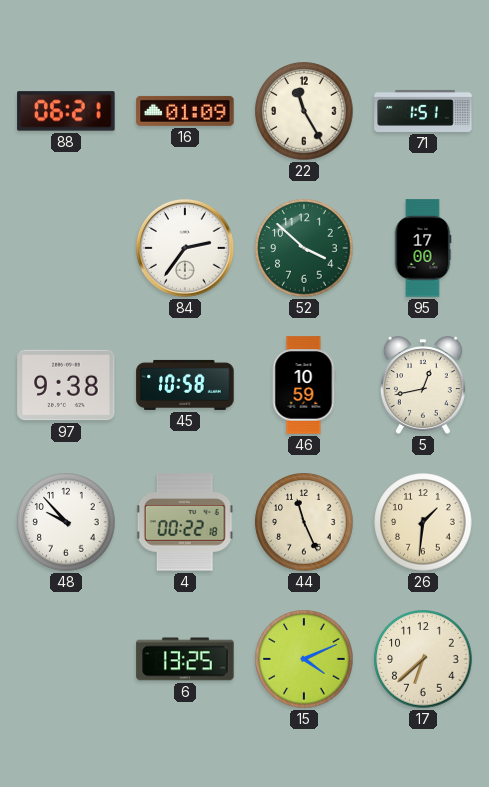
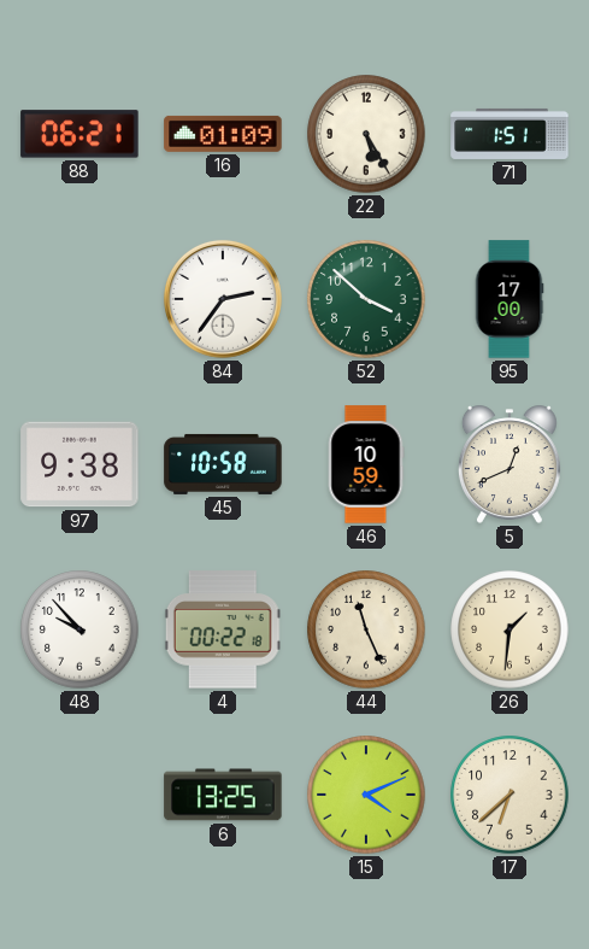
22: 11:25 -> 5:25 (366, 134)
5: 12:43 -> 12:41 (510, 464)
